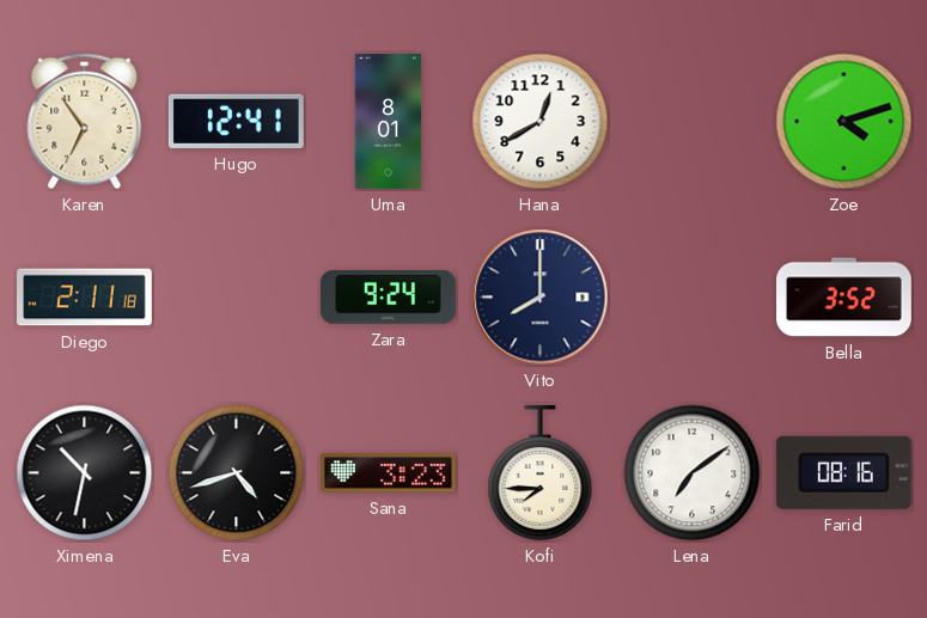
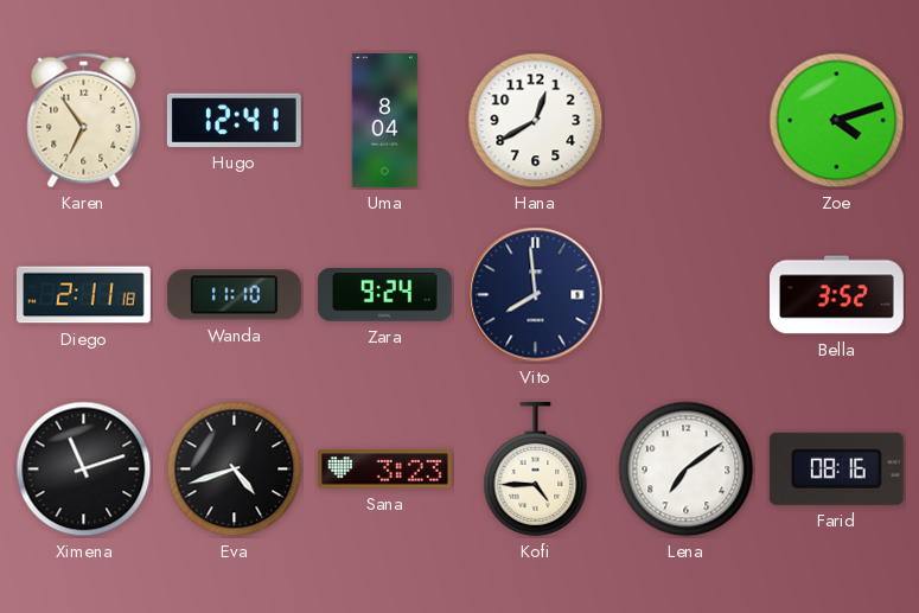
Uma: 8:01 -> 8:04 (385, 121)
Wanda: none -> 11:10 (234, 295)
Vito: 8:00 -> 7:59 (536, 295)
Ximena: 10:32 -> 11:12 (84, 470)
Kofi: 7:45 -> 4:45 (536, 468)
